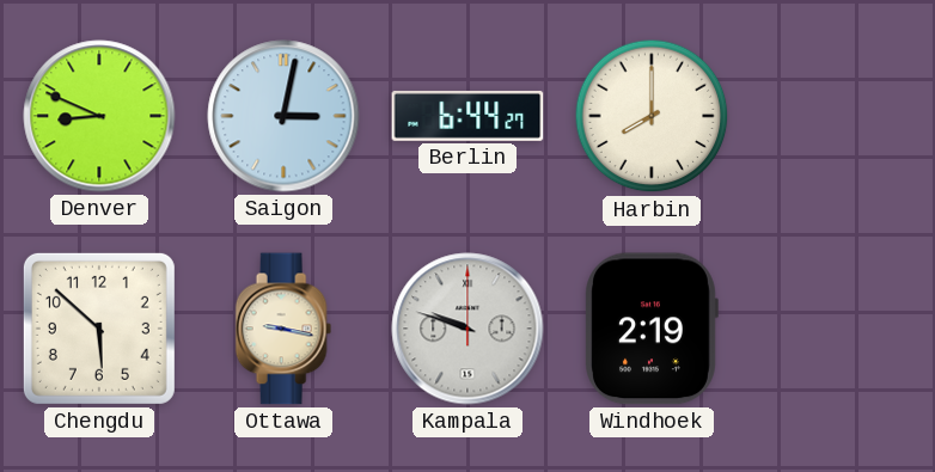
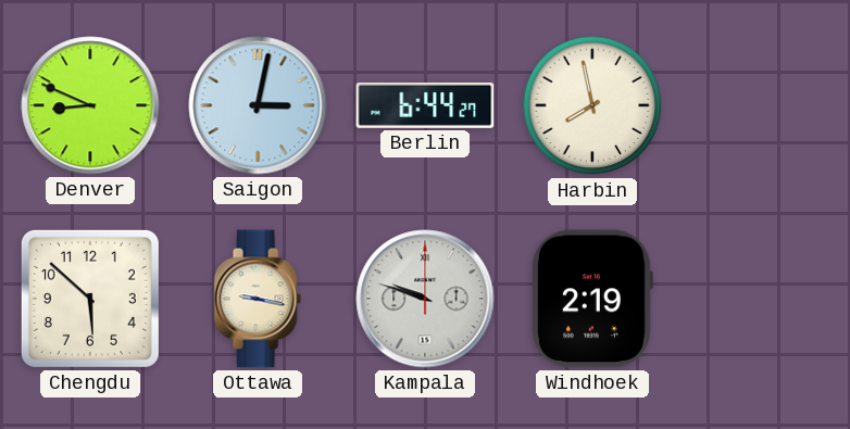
Harbin: 8:00 -> 7:58 (592, 105)
